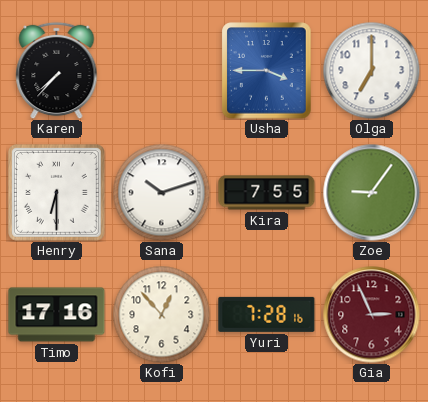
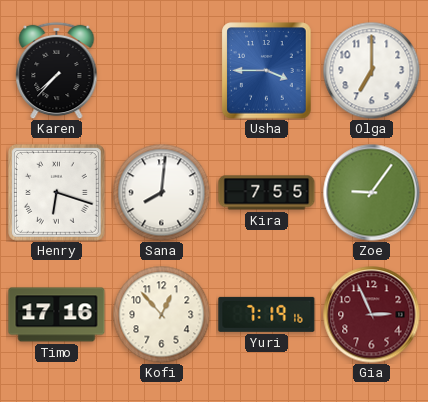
Henry: 6:30 -> 6:18 (56, 192)
Sana: 10:12 -> 8:01 (161, 192)
Yuri: 7:28 -> 7:19 (267, 314)
